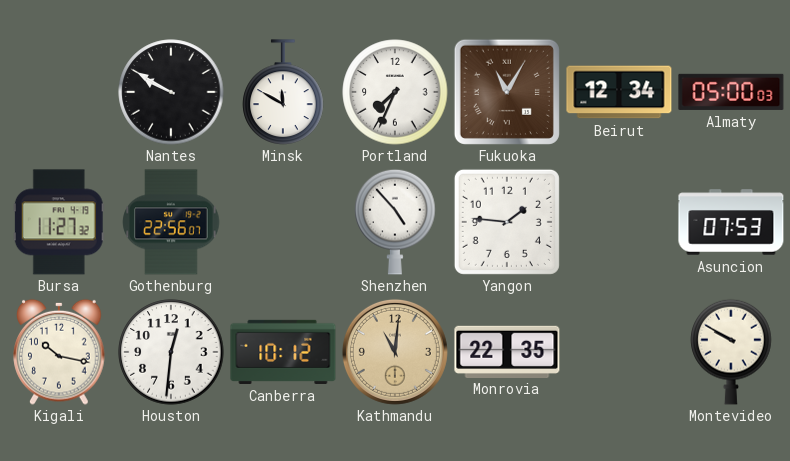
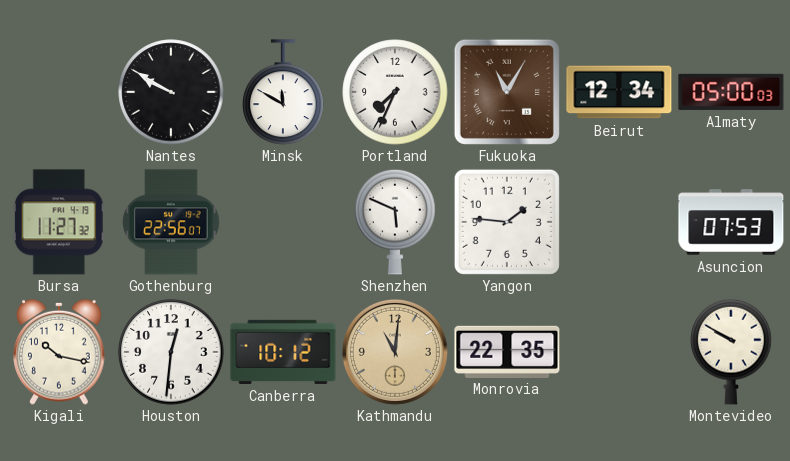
Shenzhen: 4:53 -> 5:49 (395, 222)
